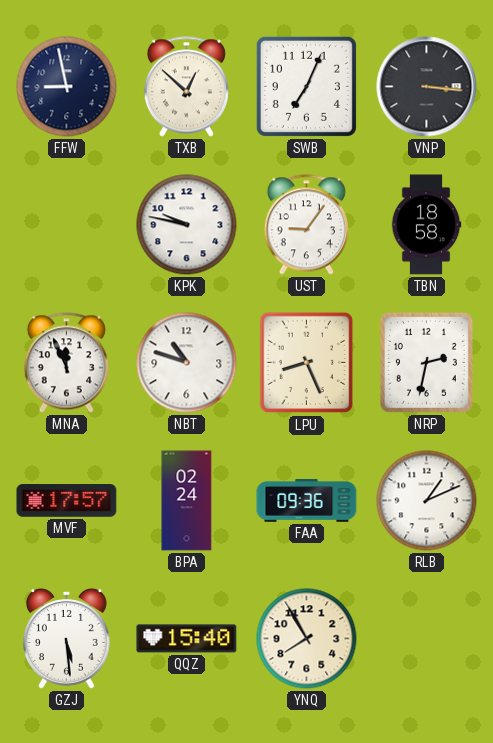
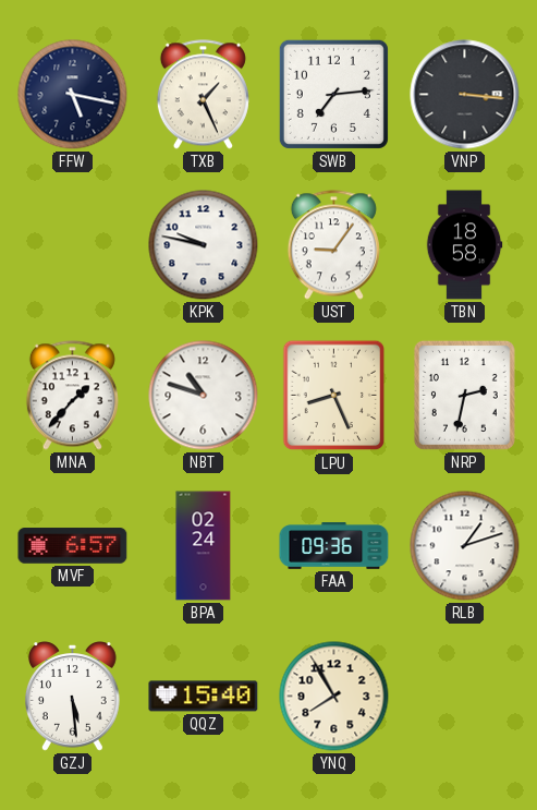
FFW: 8:58 -> 5:17 (73, 95)
TXB: 12:52 -> 1:26 (203, 95)
SWB: 7:04 -> 7:14 (333, 94)
MNA: 11:56 -> 1:37 (72, 396)
MVF: 17:57 -> 6:57 (73, 546)
RLB: 1:11 -> 1:12 (465, 546)
